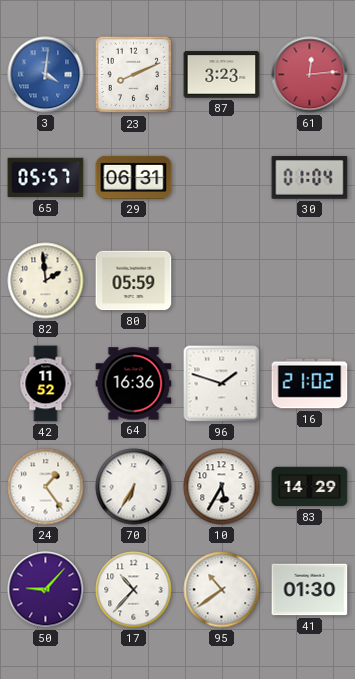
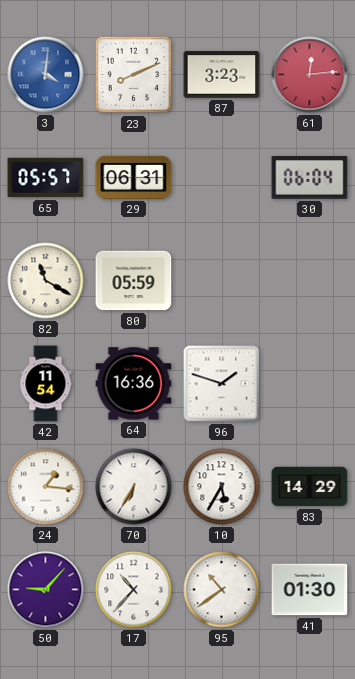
30: 01:04 -> 06:04 (310, 178)
82: 1:59 -> 11:20 (46, 281)
42: 11:52 -> 11:54 (46, 384)
16: 21:02 -> none (310, 384)
24: 1:24 -> 1:16 (46, 487)
